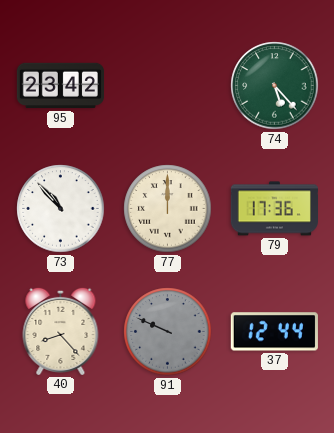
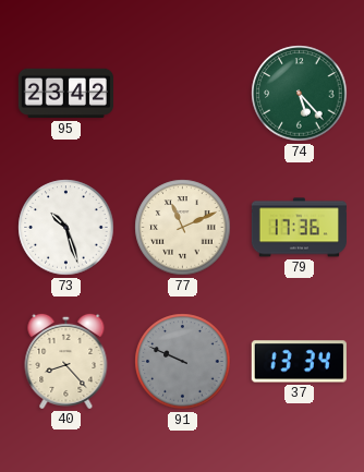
73: 10:53 -> 10:27 (66, 228)
77: 12:00 -> 11:11 (183, 228)
37: 12:44 -> 13:34 (299, 362)
